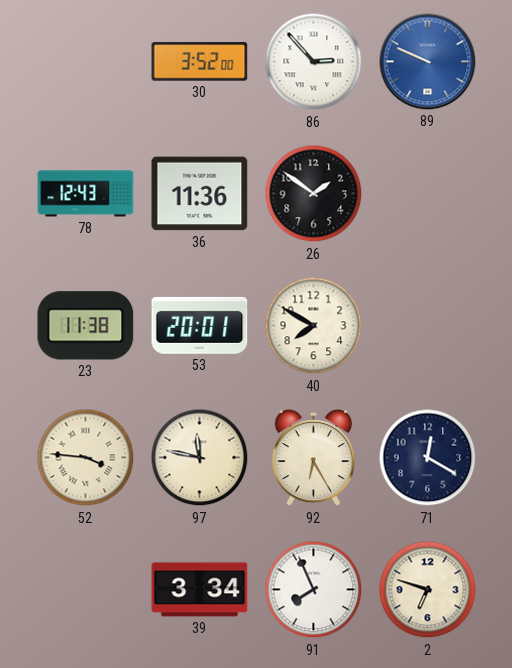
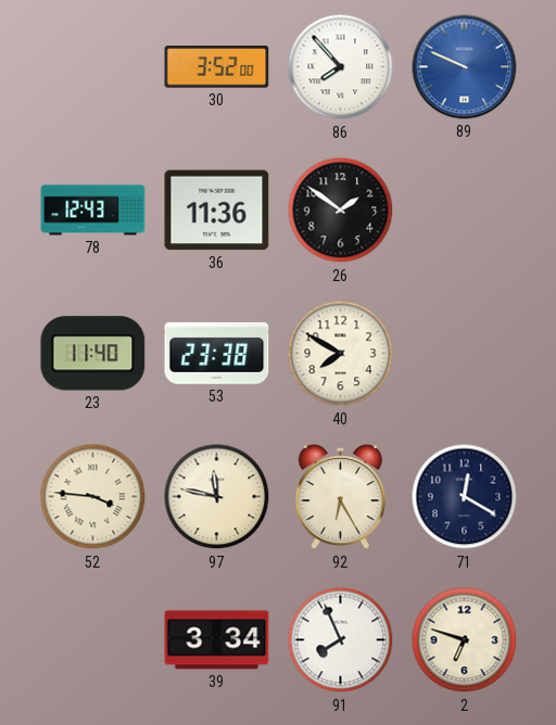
86: 2:53 -> 7:53 (341, 67)
23: 11:38 -> 11:40 (93, 354)
53: 20:01 -> 23:38 (217, 353)
